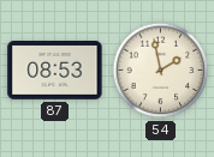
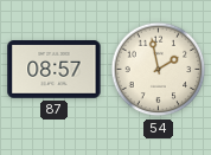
87: 08:53 -> 08:57 (55, 70)
